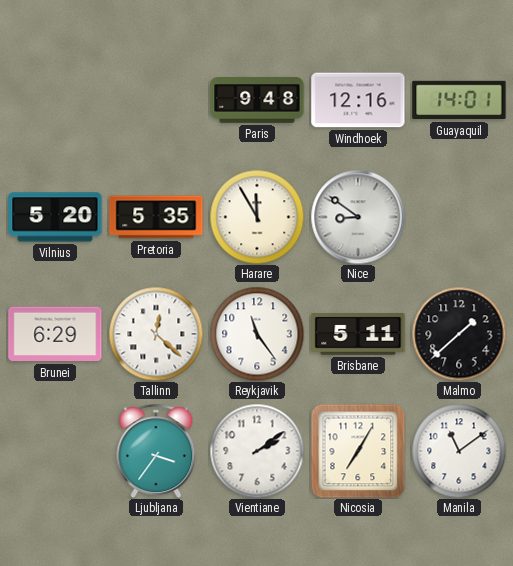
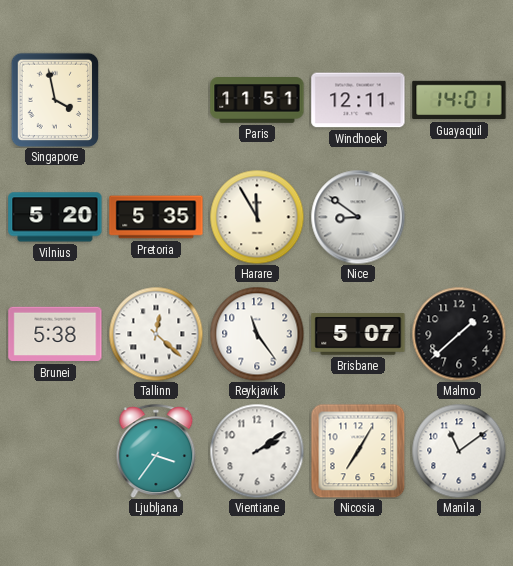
Singapore: none -> 3:58 (55, 100)
Paris: 9:48 -> 11:51 (257, 100)
Windhoek: 12:16 -> 12:11 (358, 100)
Brunei: 6:29 -> 5:38 (55, 334)
Brisbane: 5:11 -> 5:07 (358, 334)
